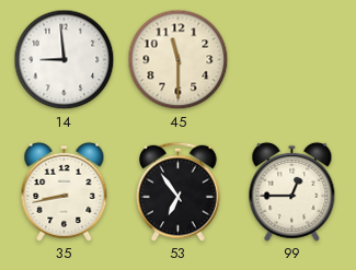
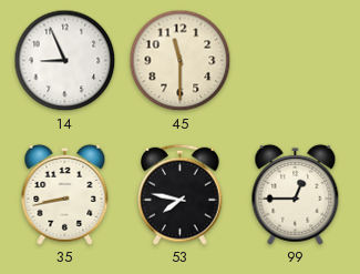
14: 8:59 -> 8:56 (65, 61)
53: 6:54 -> 7:47 (181, 194)
